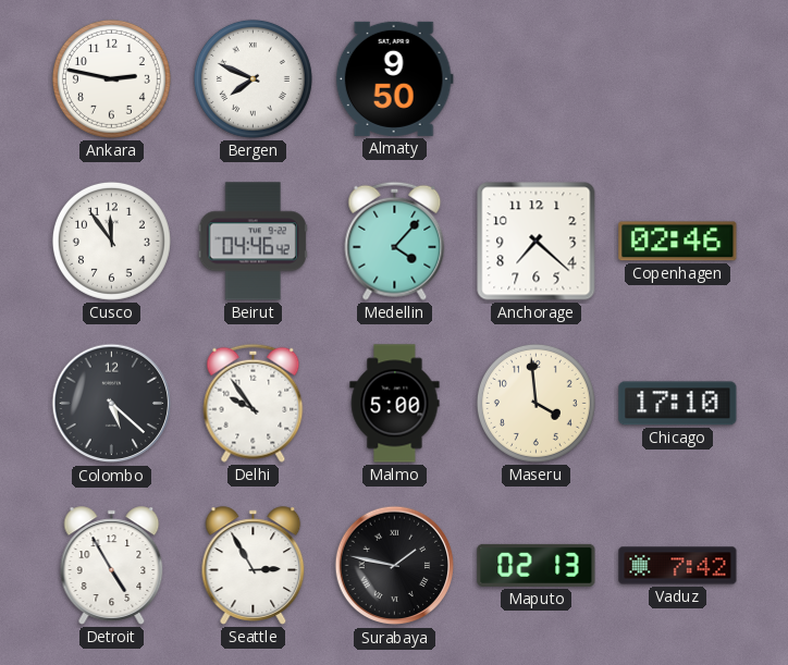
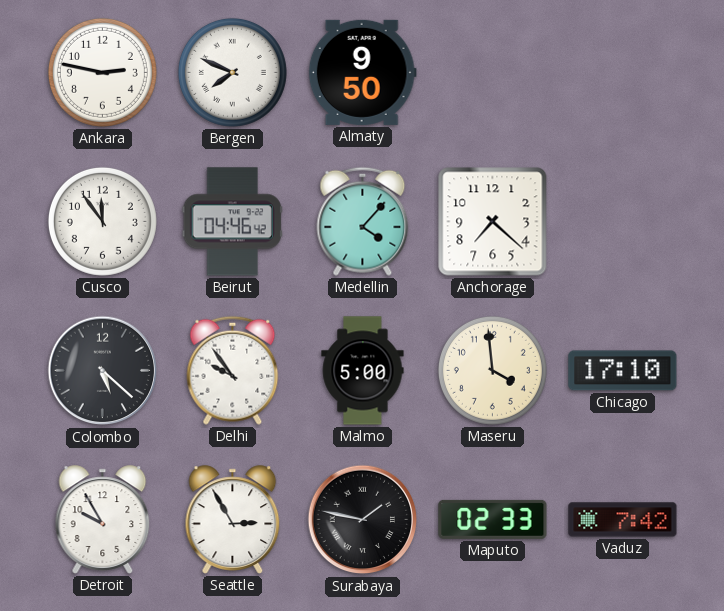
Copenhagen: 02:46 -> none (678, 242)
Detroit: 4:55 -> 9:55 (103, 520)
Maputo: 02:13 -> 02:33 (493, 519)
